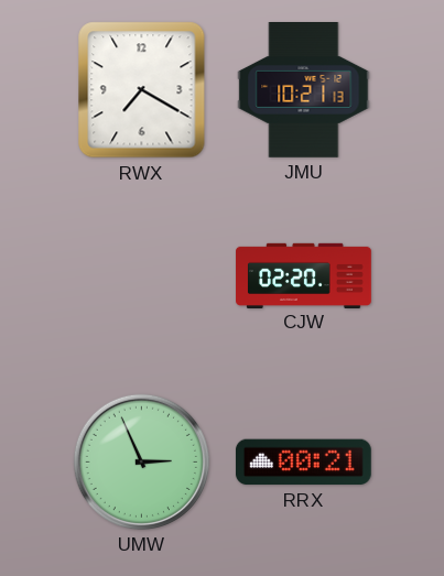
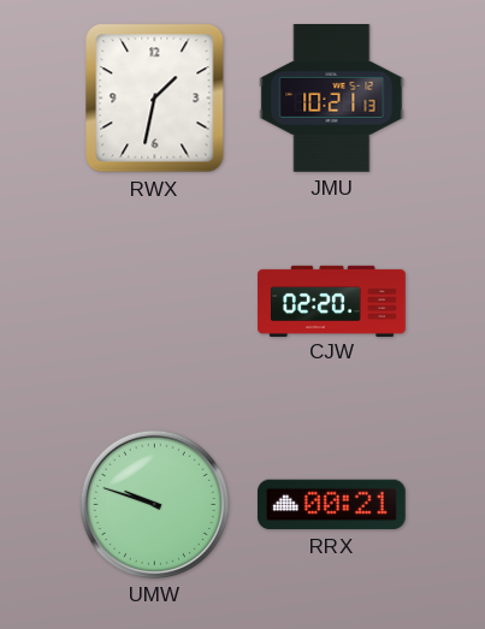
RWX: 7:20 -> 1:32 (155, 99)
UMW: 2:56 -> 9:48 (154, 504)
